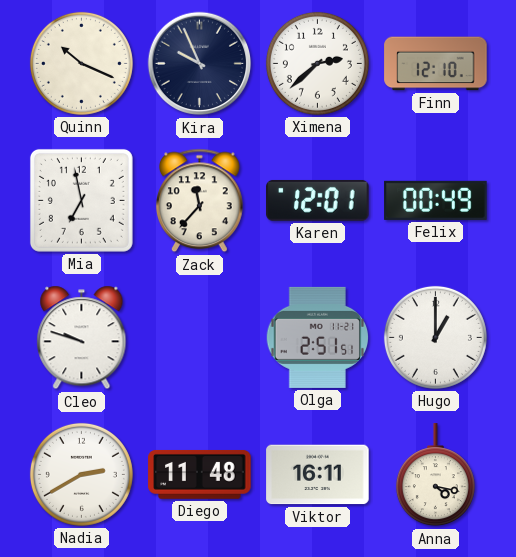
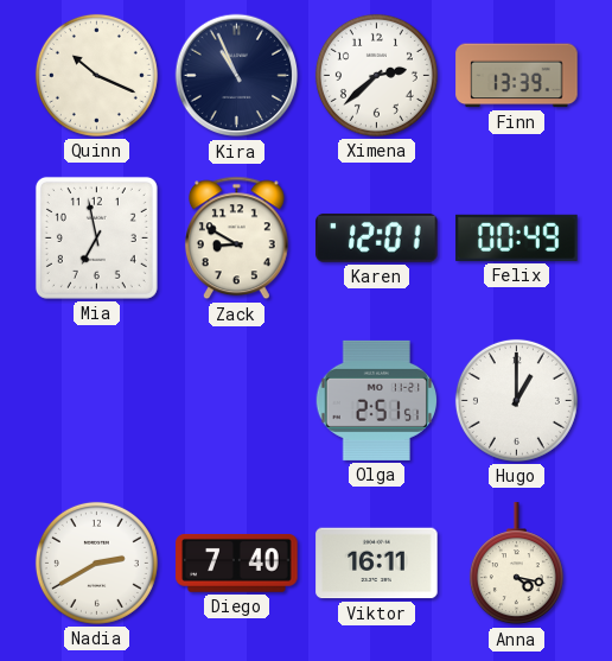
Kira: 9:56 -> 10:56 (237, 76)
Finn: 12:10 -> 13:39 (517, 76)
Zack: 11:37 -> 8:50 (236, 239)
Cleo: 9:48 -> none (82, 338)
Diego: 11:48 -> 7:40 (237, 563)
